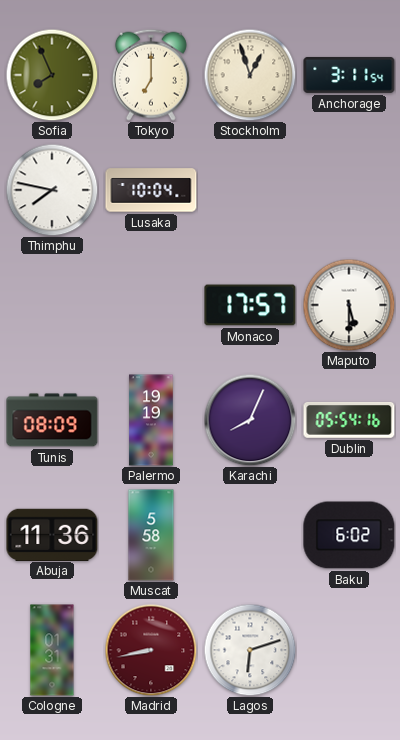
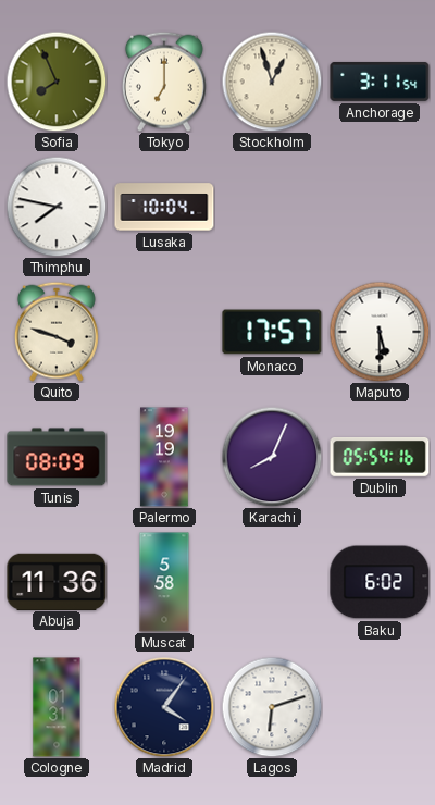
Quito: none -> 3:48 (57, 332)
Madrid: 8:43 -> 4:06 (164, 707)
Madrid dial: burgundy -> navy (164, 707)
